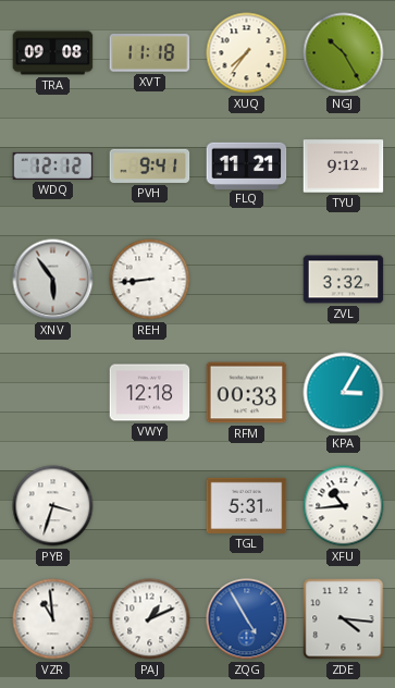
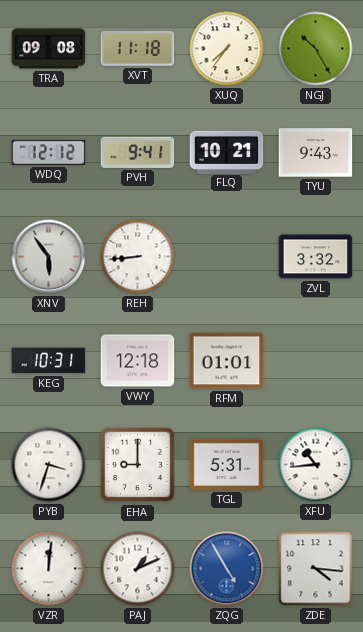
FLQ: 11:21 -> 10:21 (227, 152)
TYU: 9:12 -> 9:43 (316, 153)
KEG: none -> 10:31 (49, 361)
RFM: 00:33 -> 01:01 (227, 361)
KPA: 3:05 -> none (344, 393)
EHA: none -> 9:00 (138, 465)
VZR: 10:59 -> 12:01 (49, 569)
